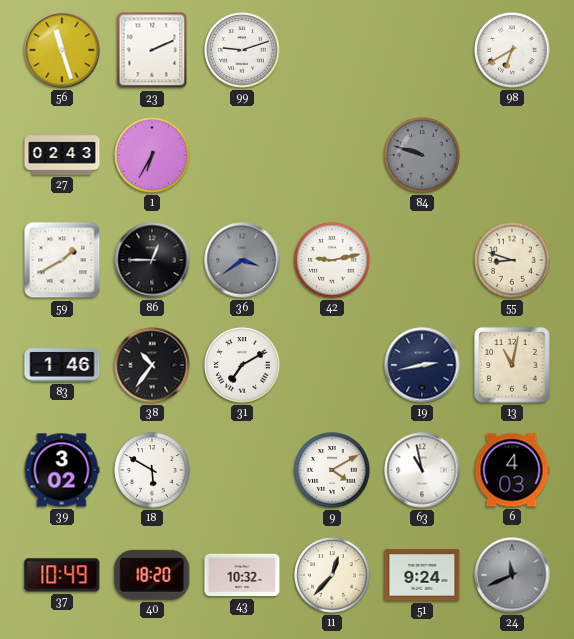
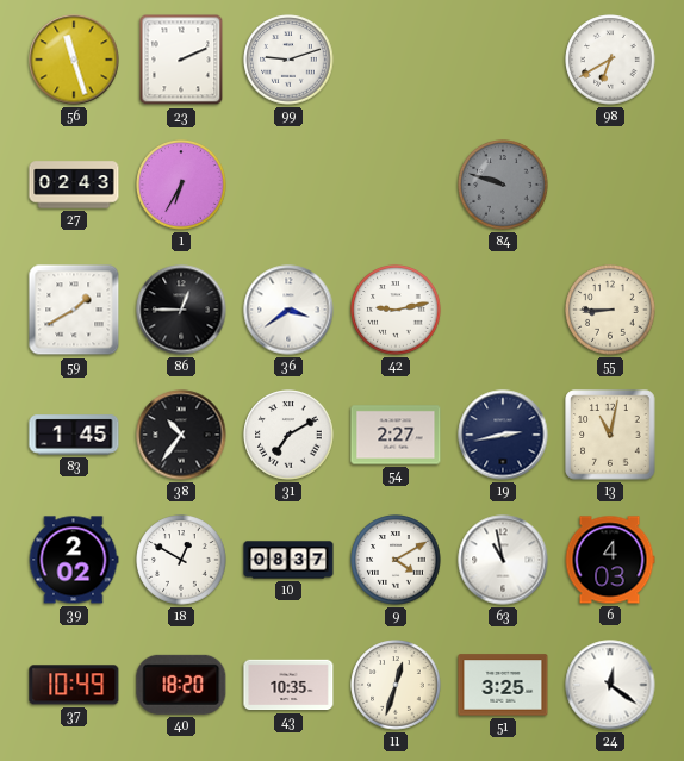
36 dial: grey -> white (288, 310)
55: 8:48 -> 8:45 (610, 310)
83: 1:46 -> 1:45 (74, 435)
54: none -> 2:27 (396, 435)
39: 3:02 -> 2:02 (74, 560)
18: 5:50 -> 12:50 (181, 560)
10: none -> 08:37 (288, 560)
43: 10:32 -> 10:35 (288, 685)
11: 12:37 -> 12:33 (396, 685)
51: 9:24 -> 3:25 (503, 685)
24: 11:41 -> 12:21 (610, 685)
24 dial: grey -> white (610, 685)
